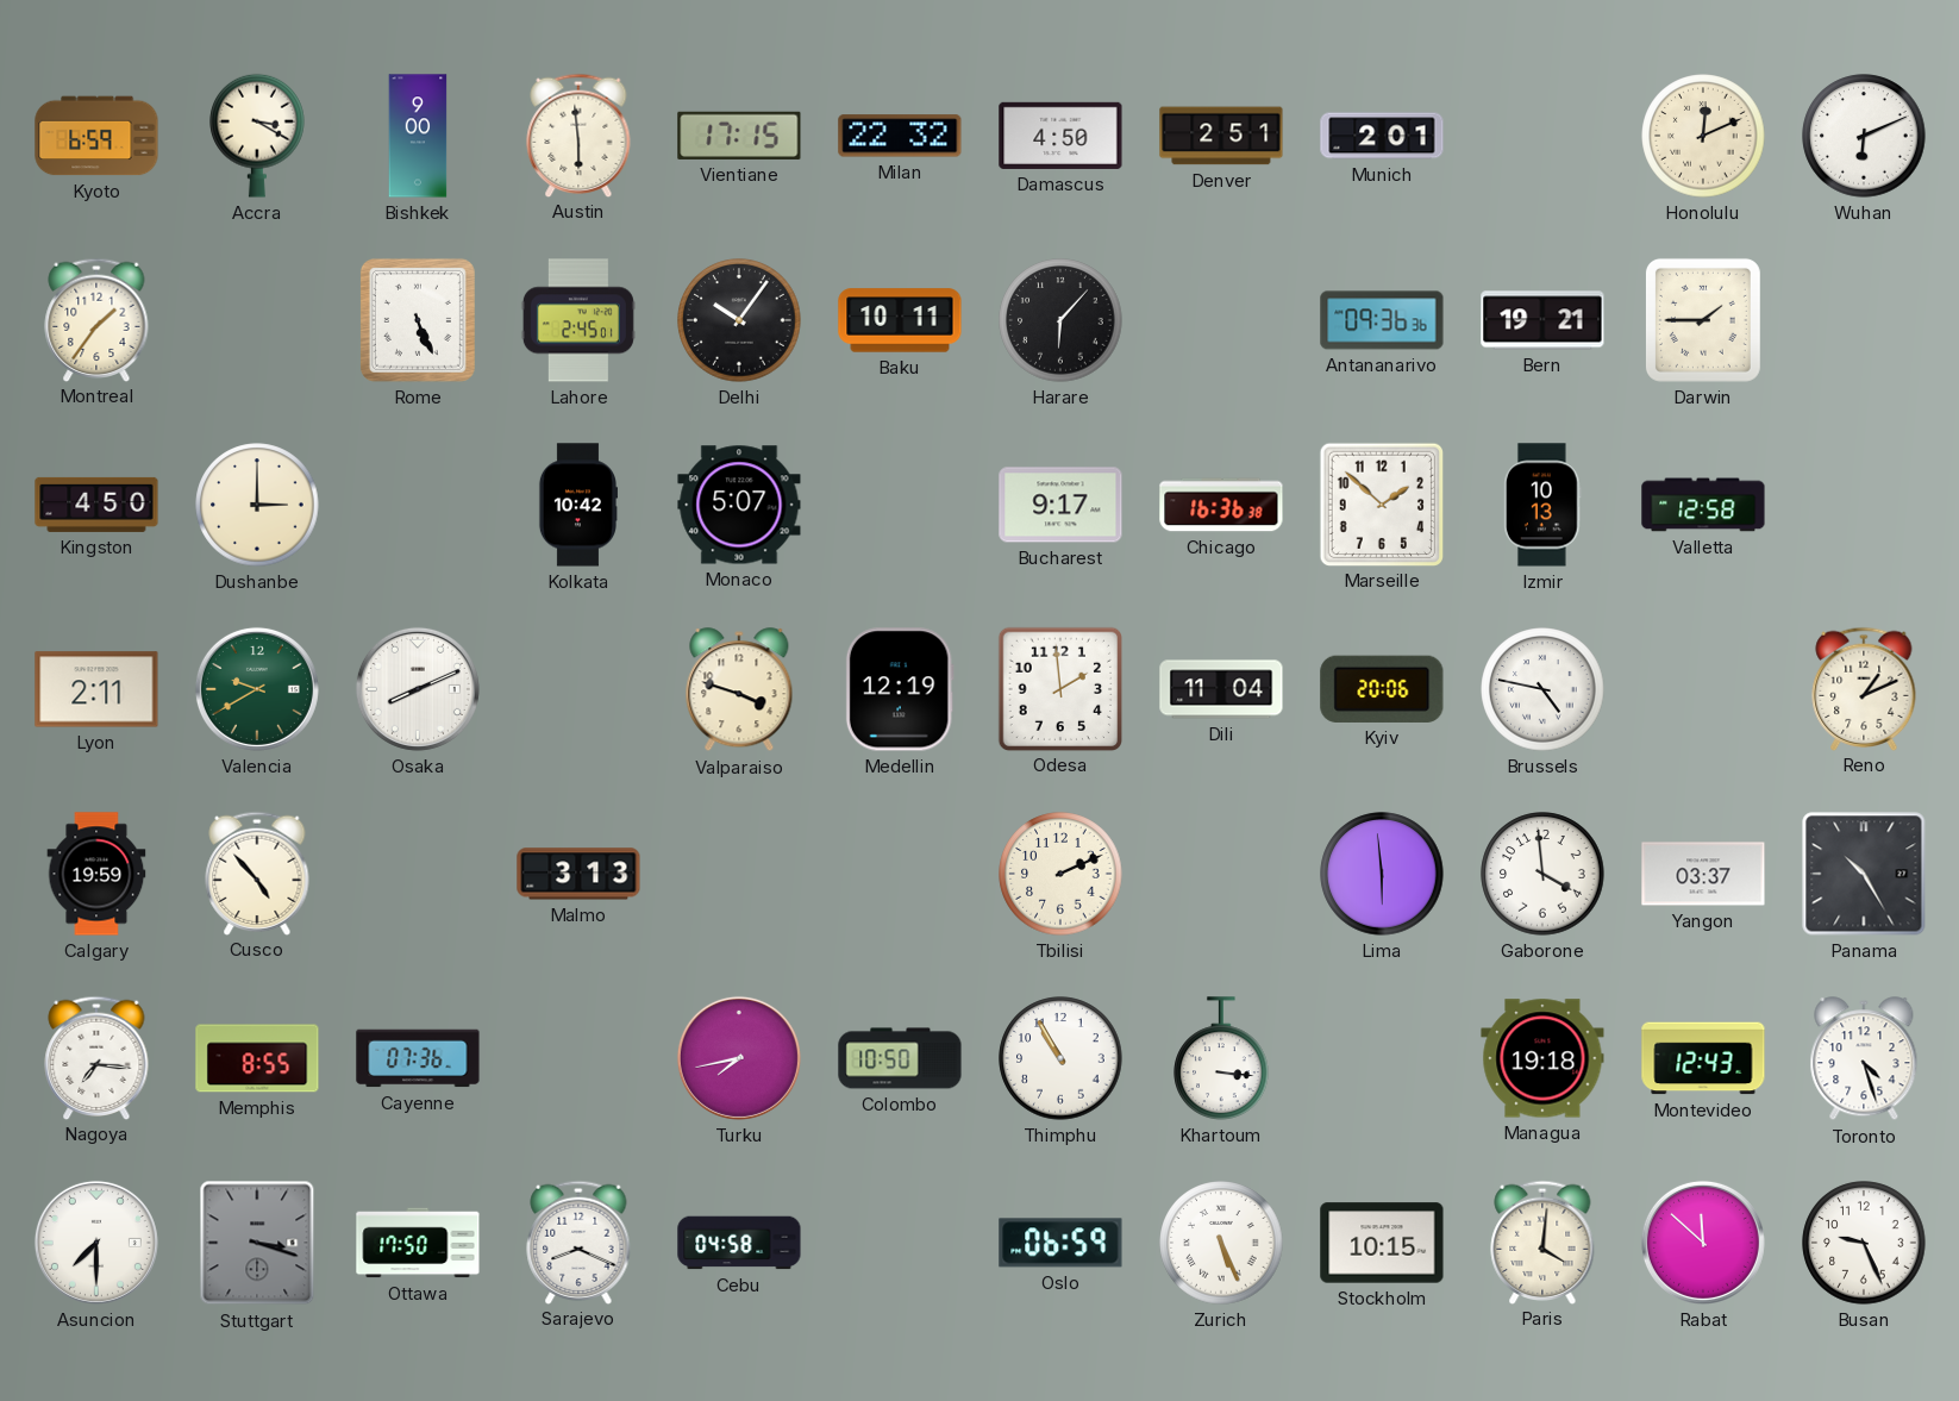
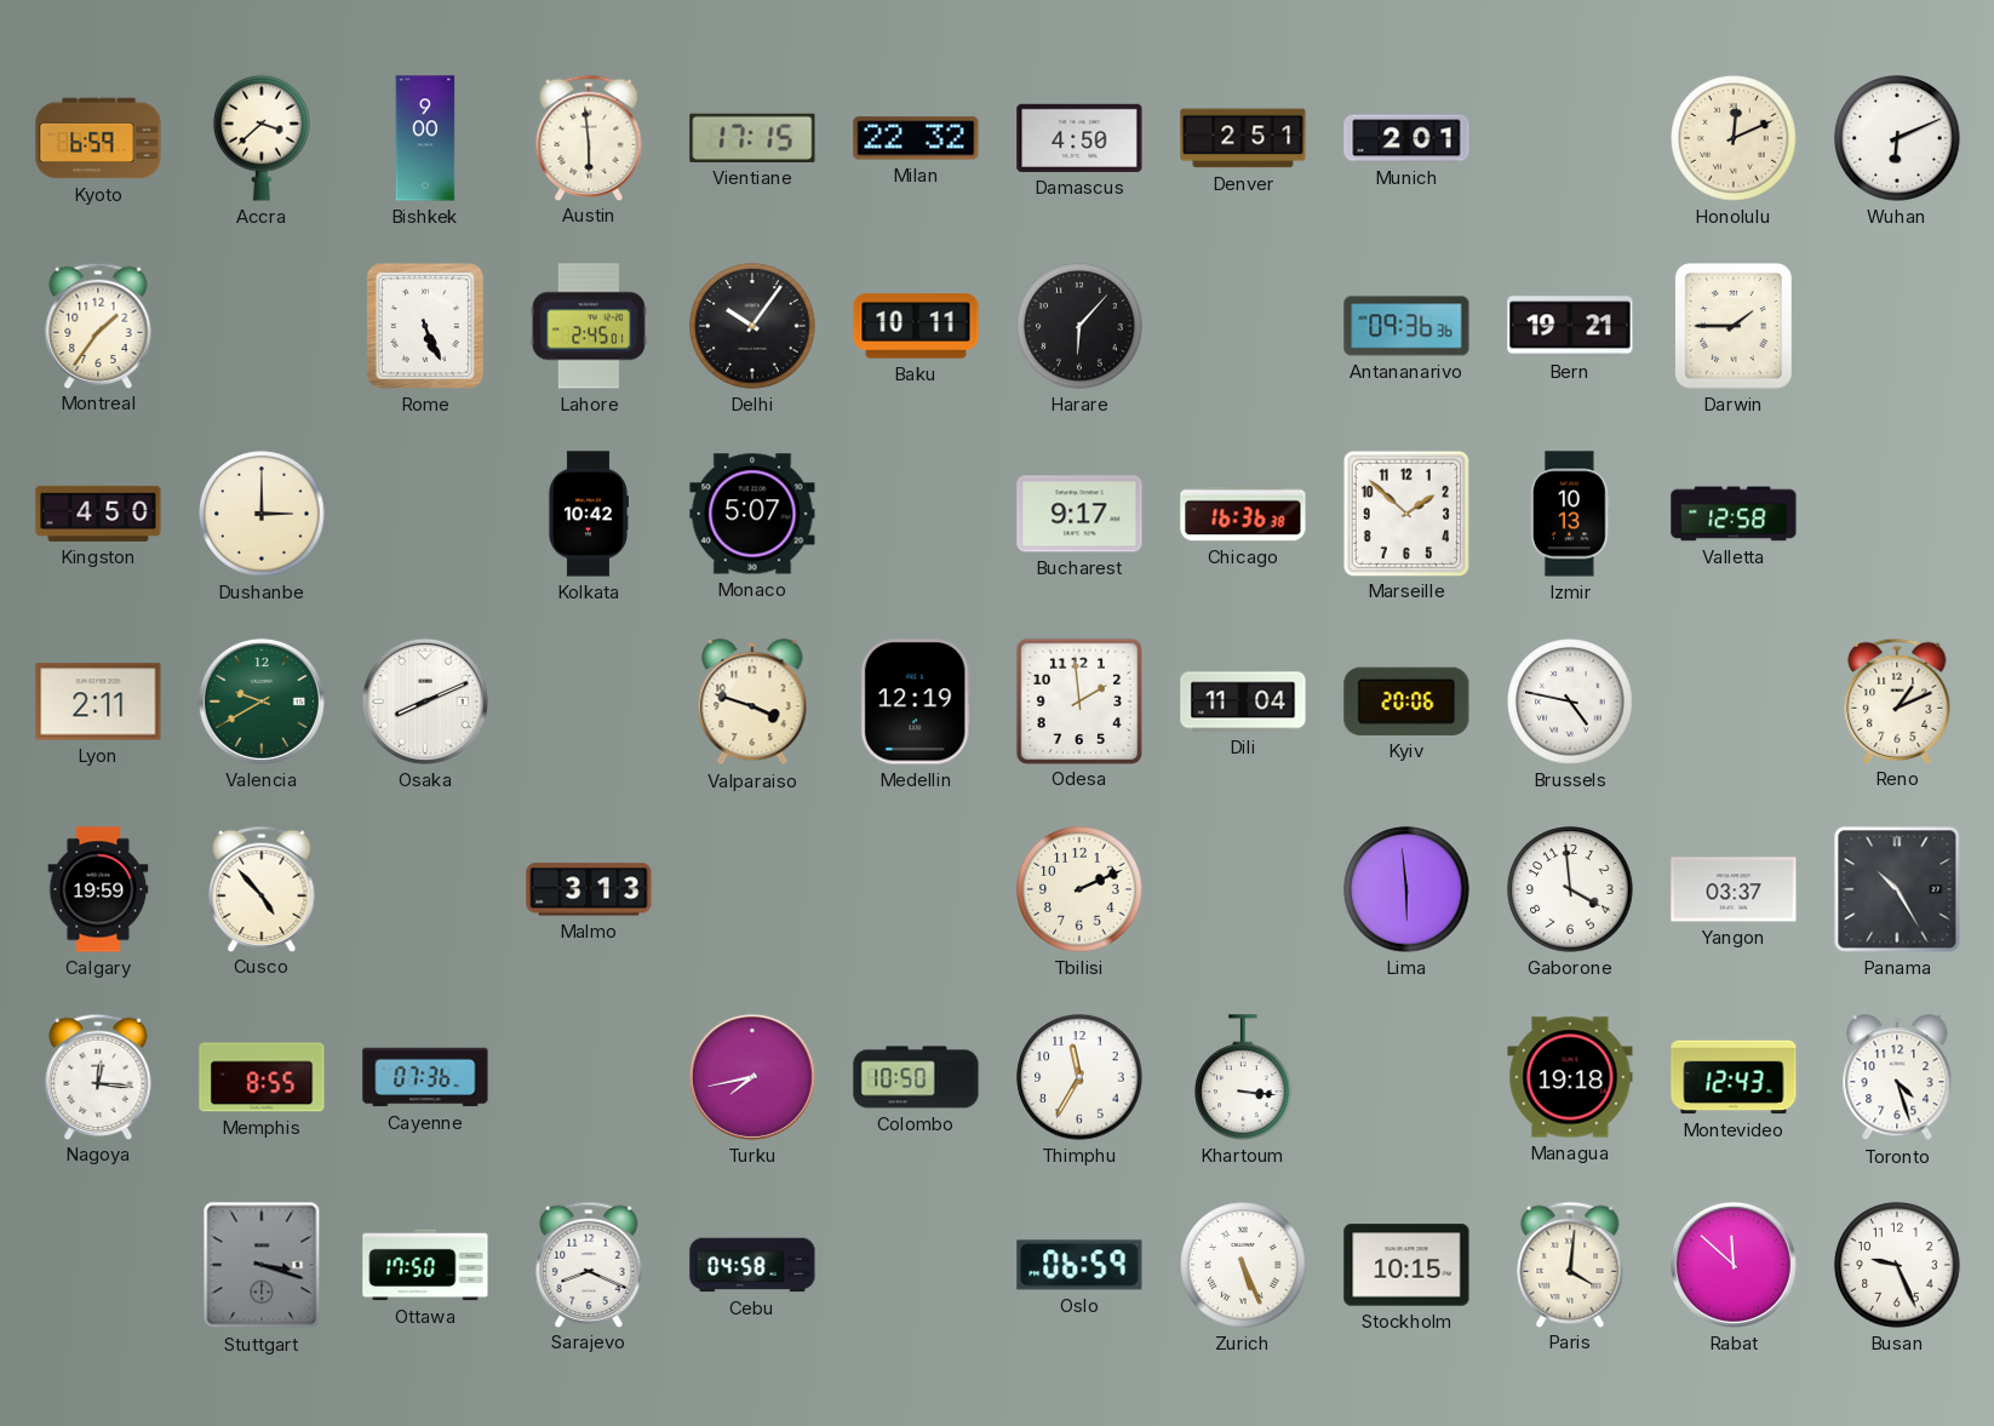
Accra: 3:20 -> 3:38 (262, 138)
Nagoya: 7:16 -> 12:16 (98, 1076)
Thimphu: 10:55 -> 11:35 (1079, 1077)
Asuncion: 7:30 -> none (96, 1243)
